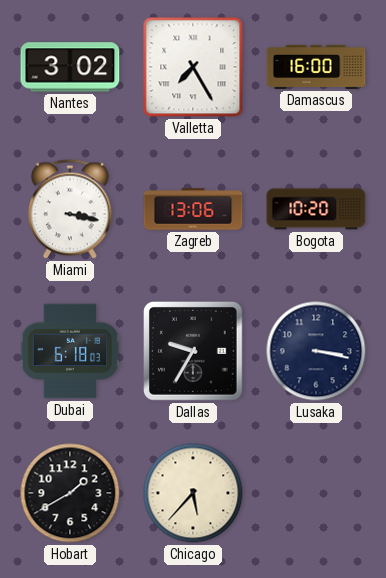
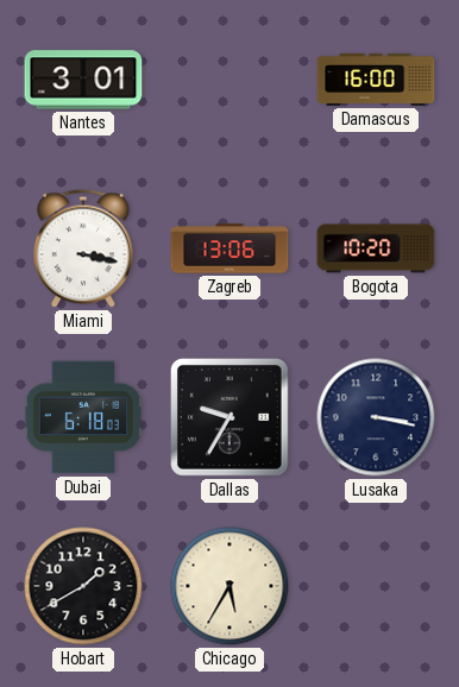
Nantes: 3:02 -> 3:01 (83, 80)
Valletta: 7:25 -> none (193, 67)
Chicago: 5:37 -> 5:35 (229, 586)
